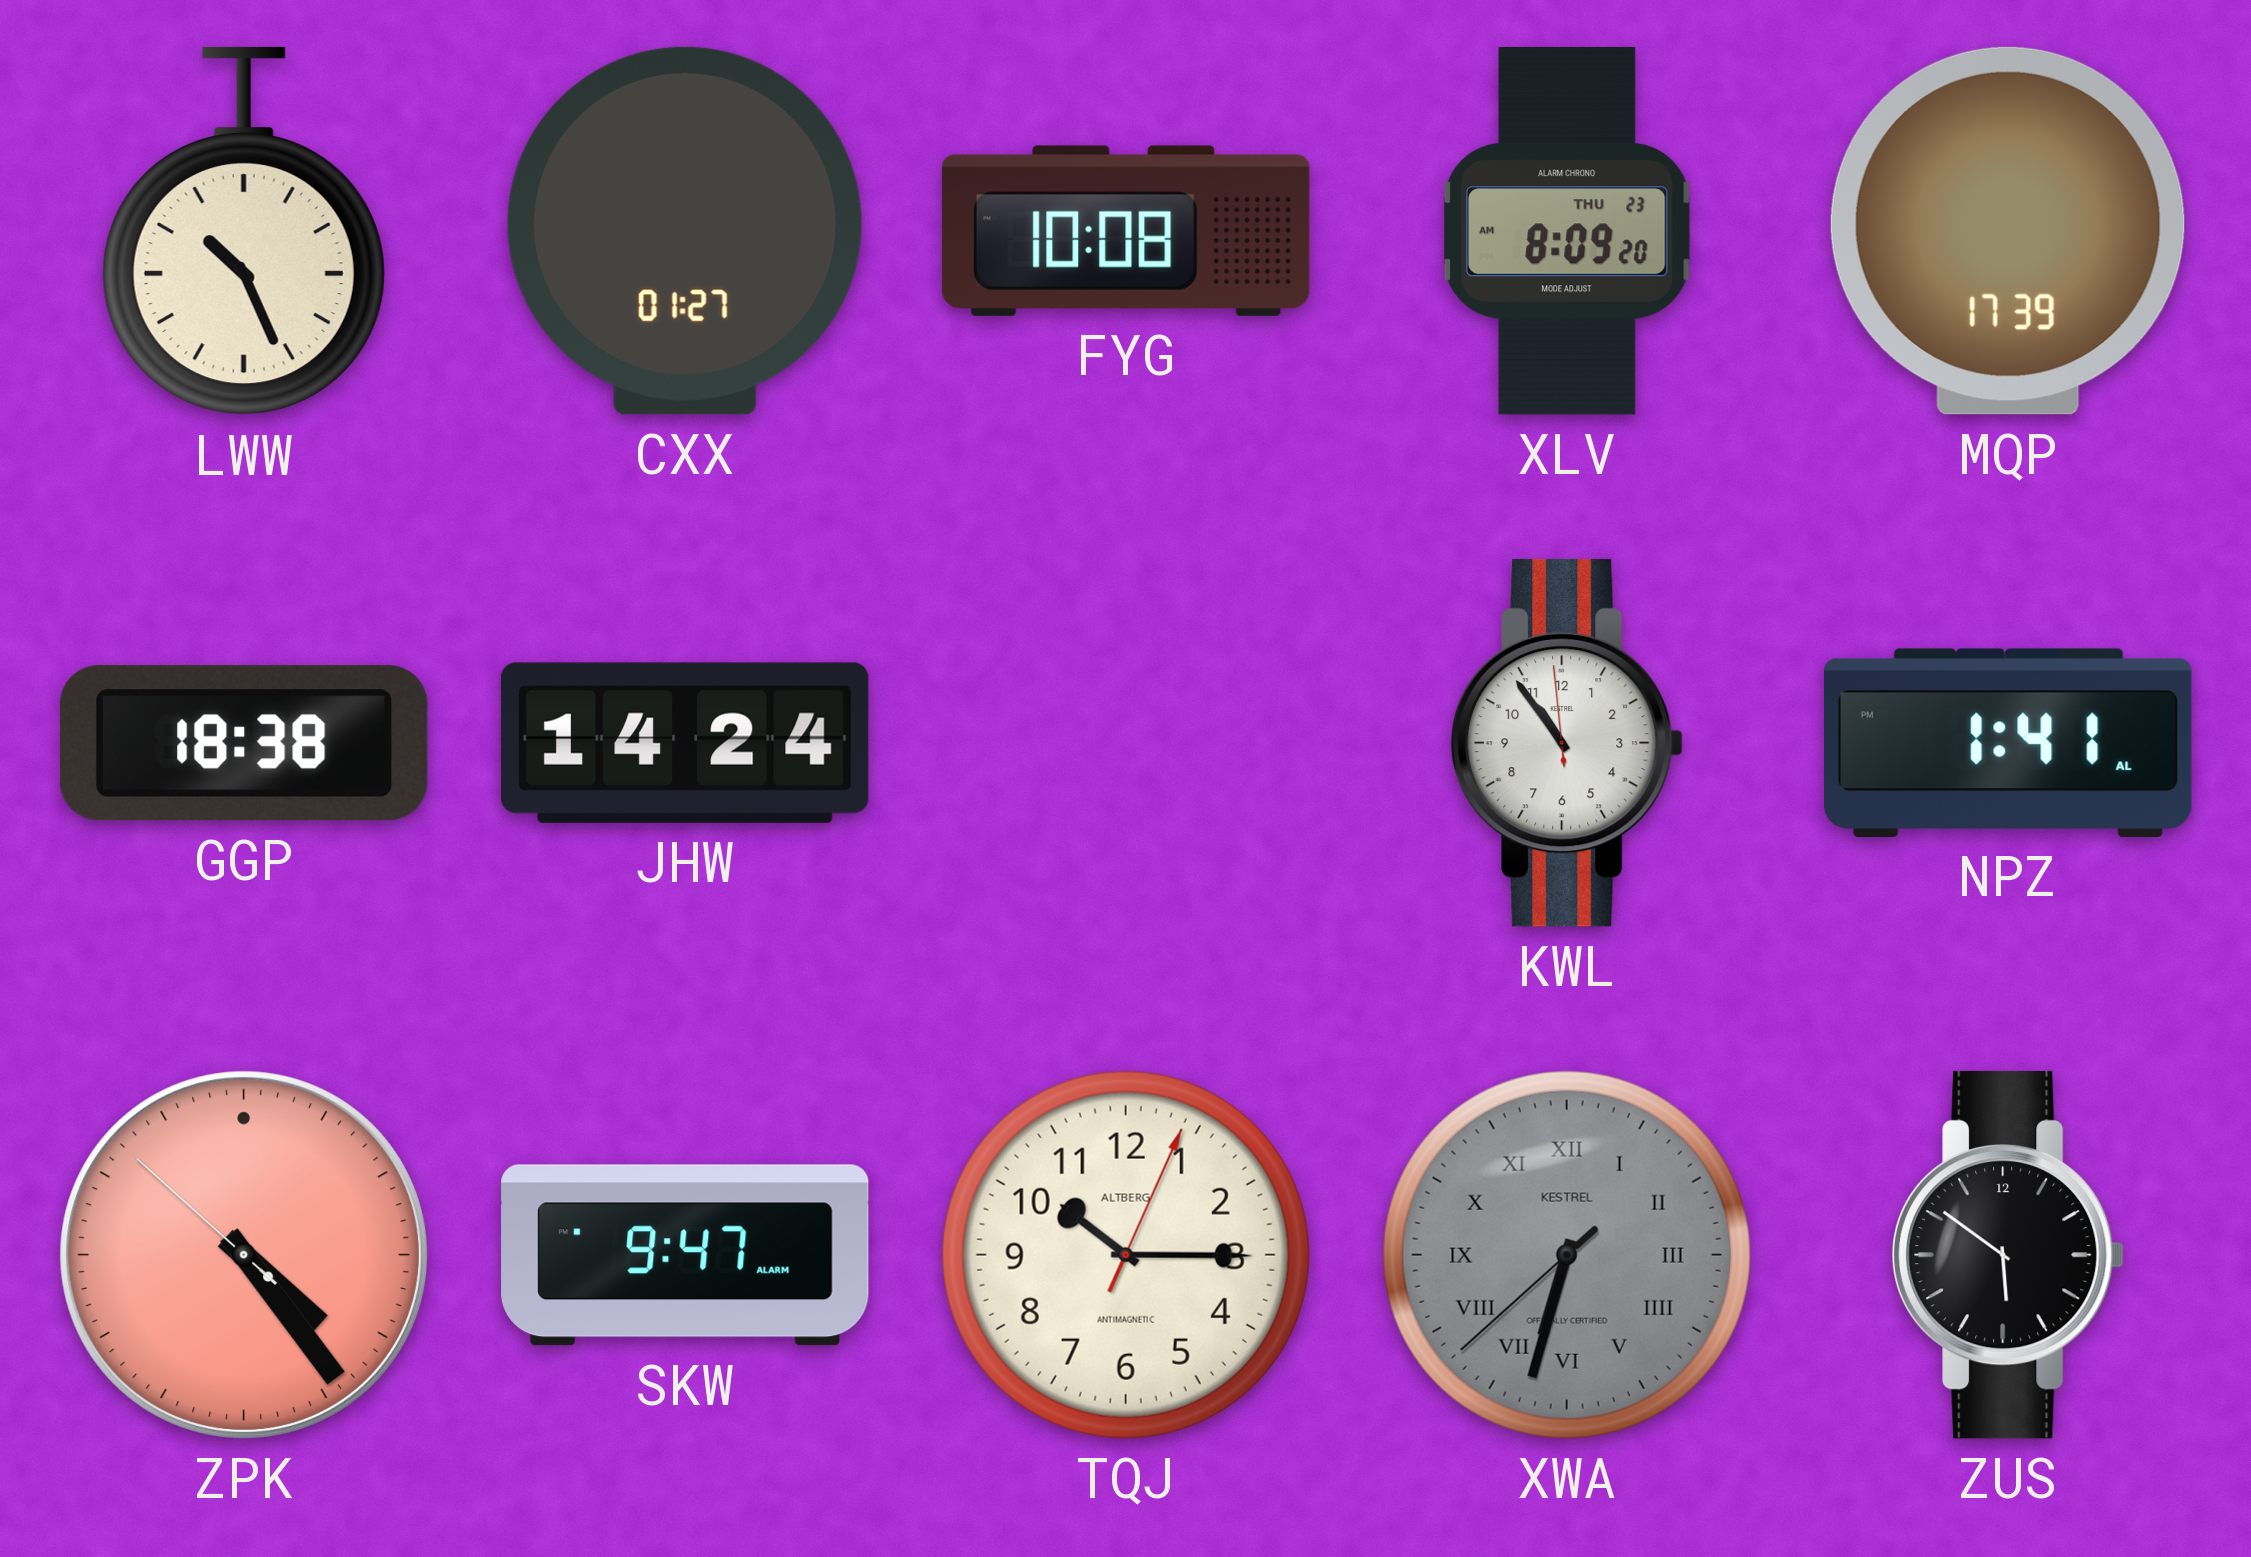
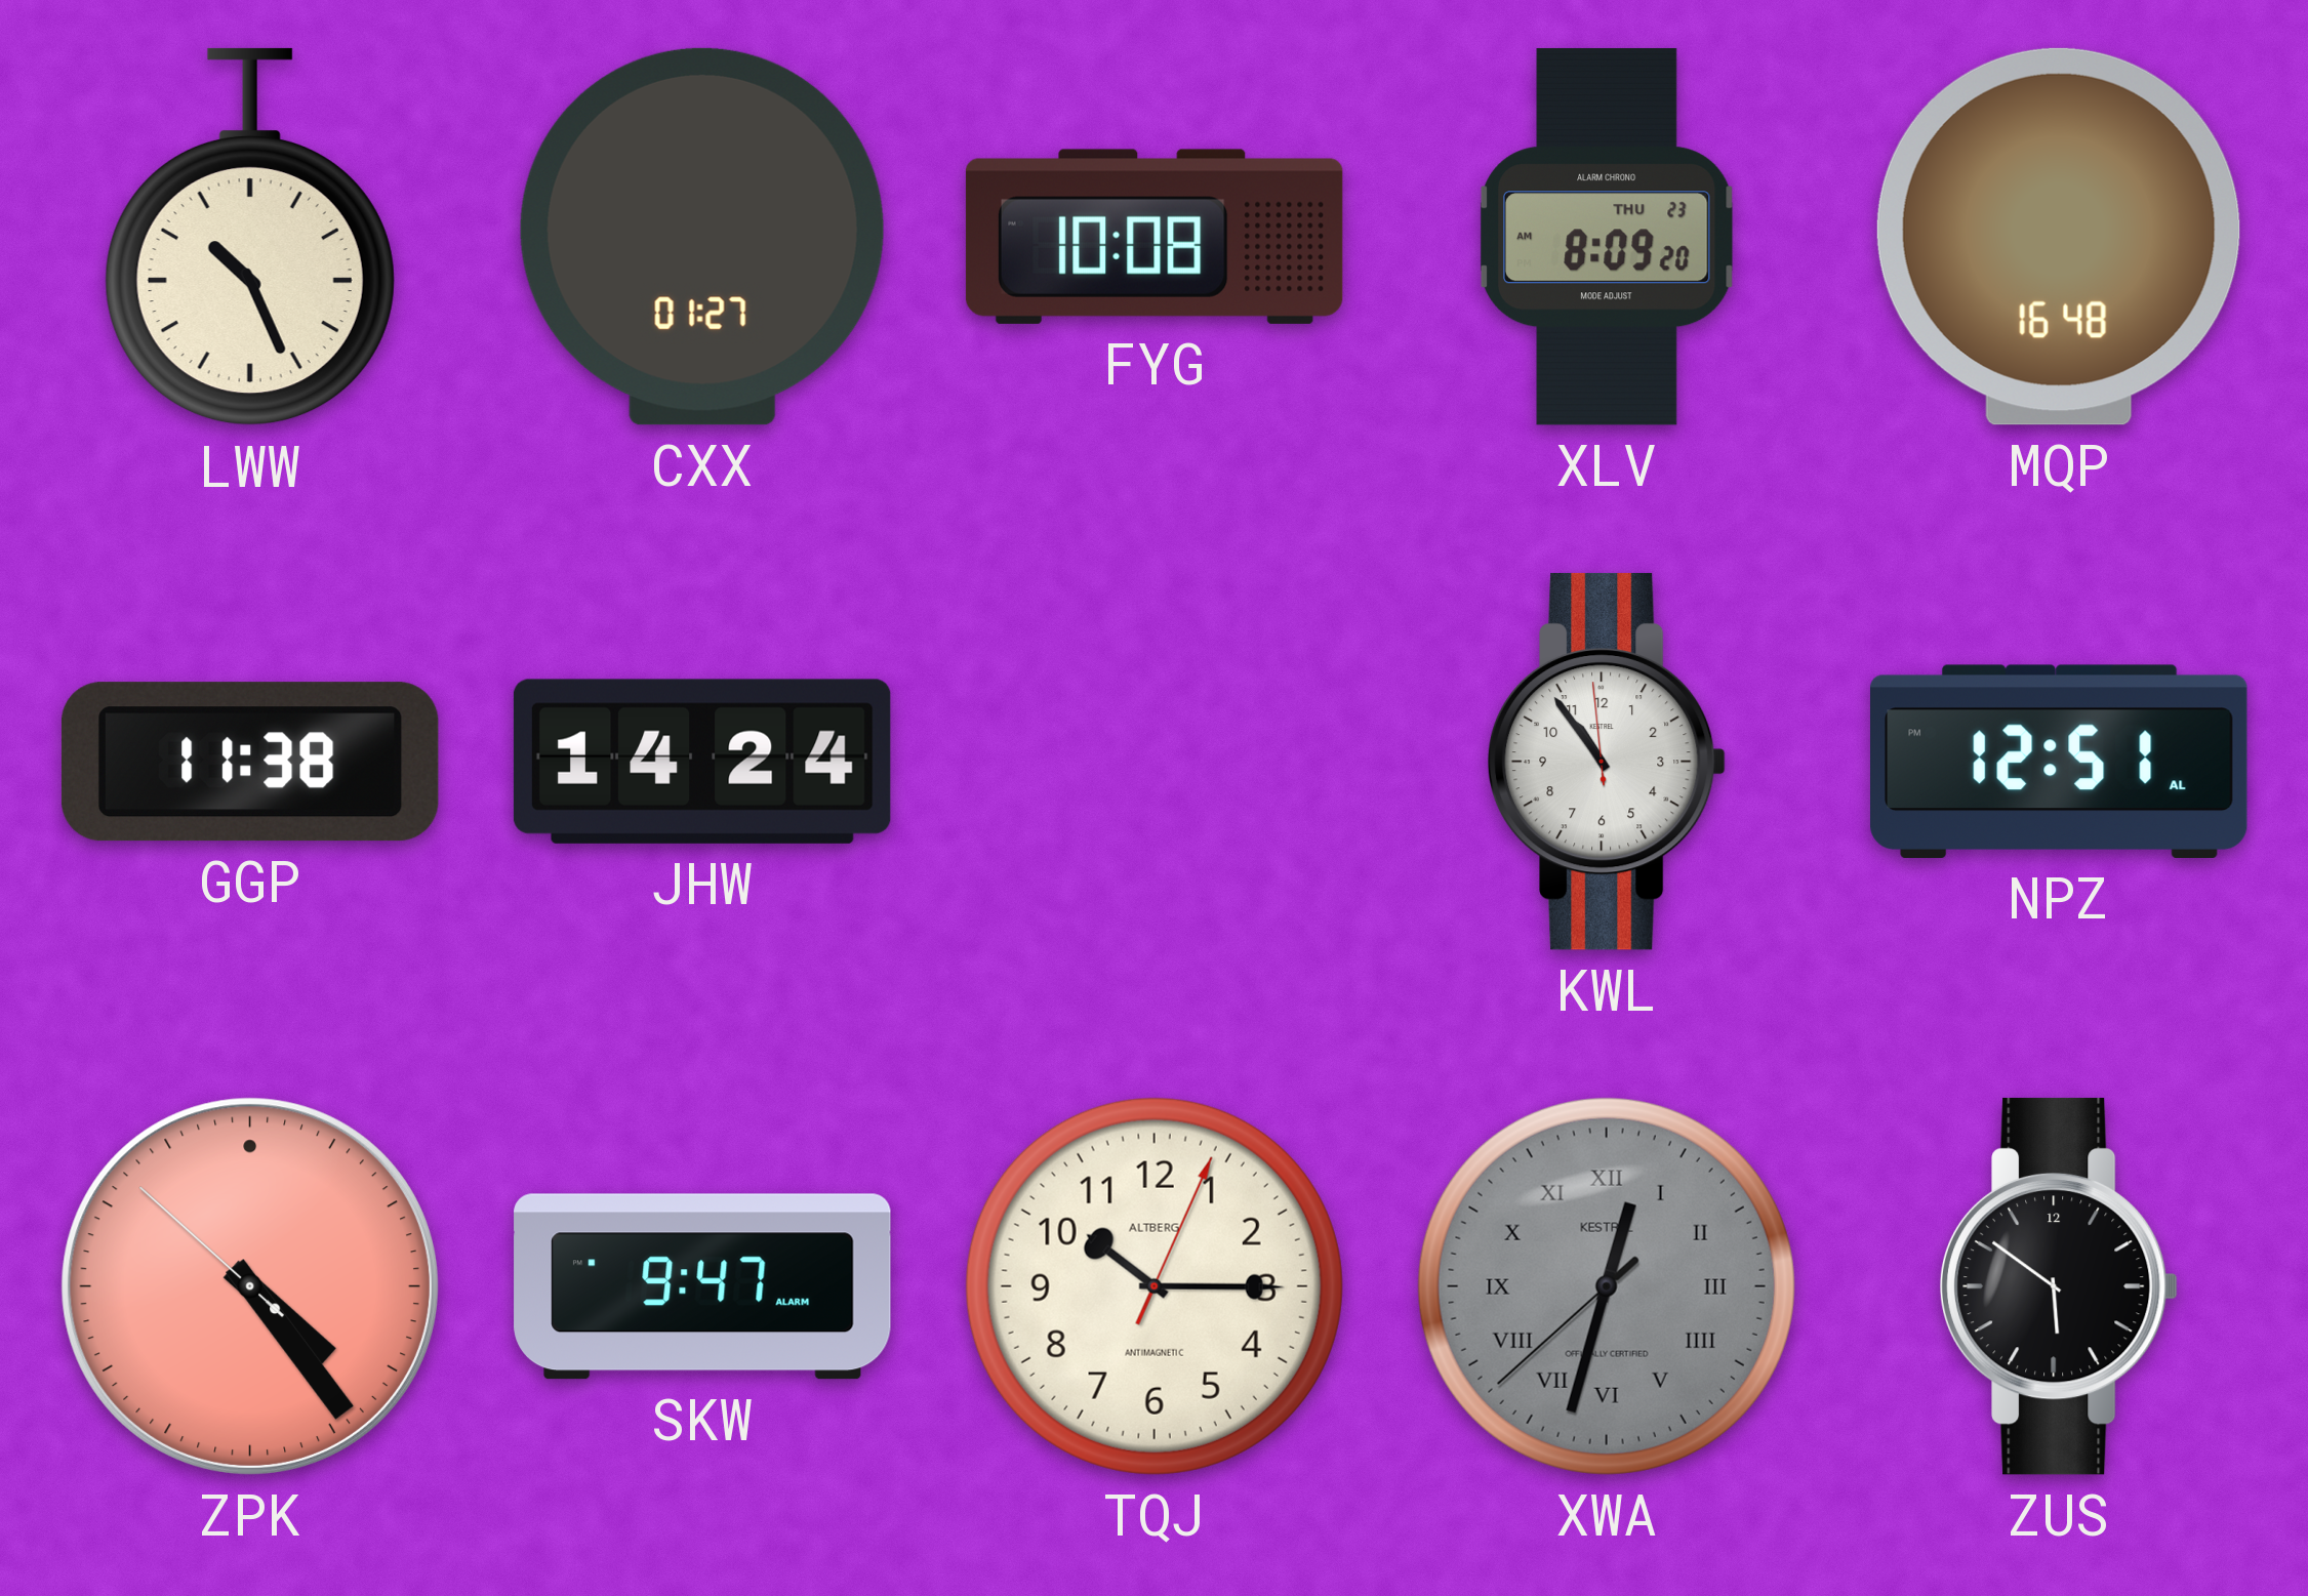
MQP: 17:39 -> 16:48 (2059, 237)
GGP: 18:38 -> 11:38 (250, 762)
NPZ: 1:41 -> 12:51 (2060, 762)
XWA: 6:32 -> 12:32 (1607, 1286)
